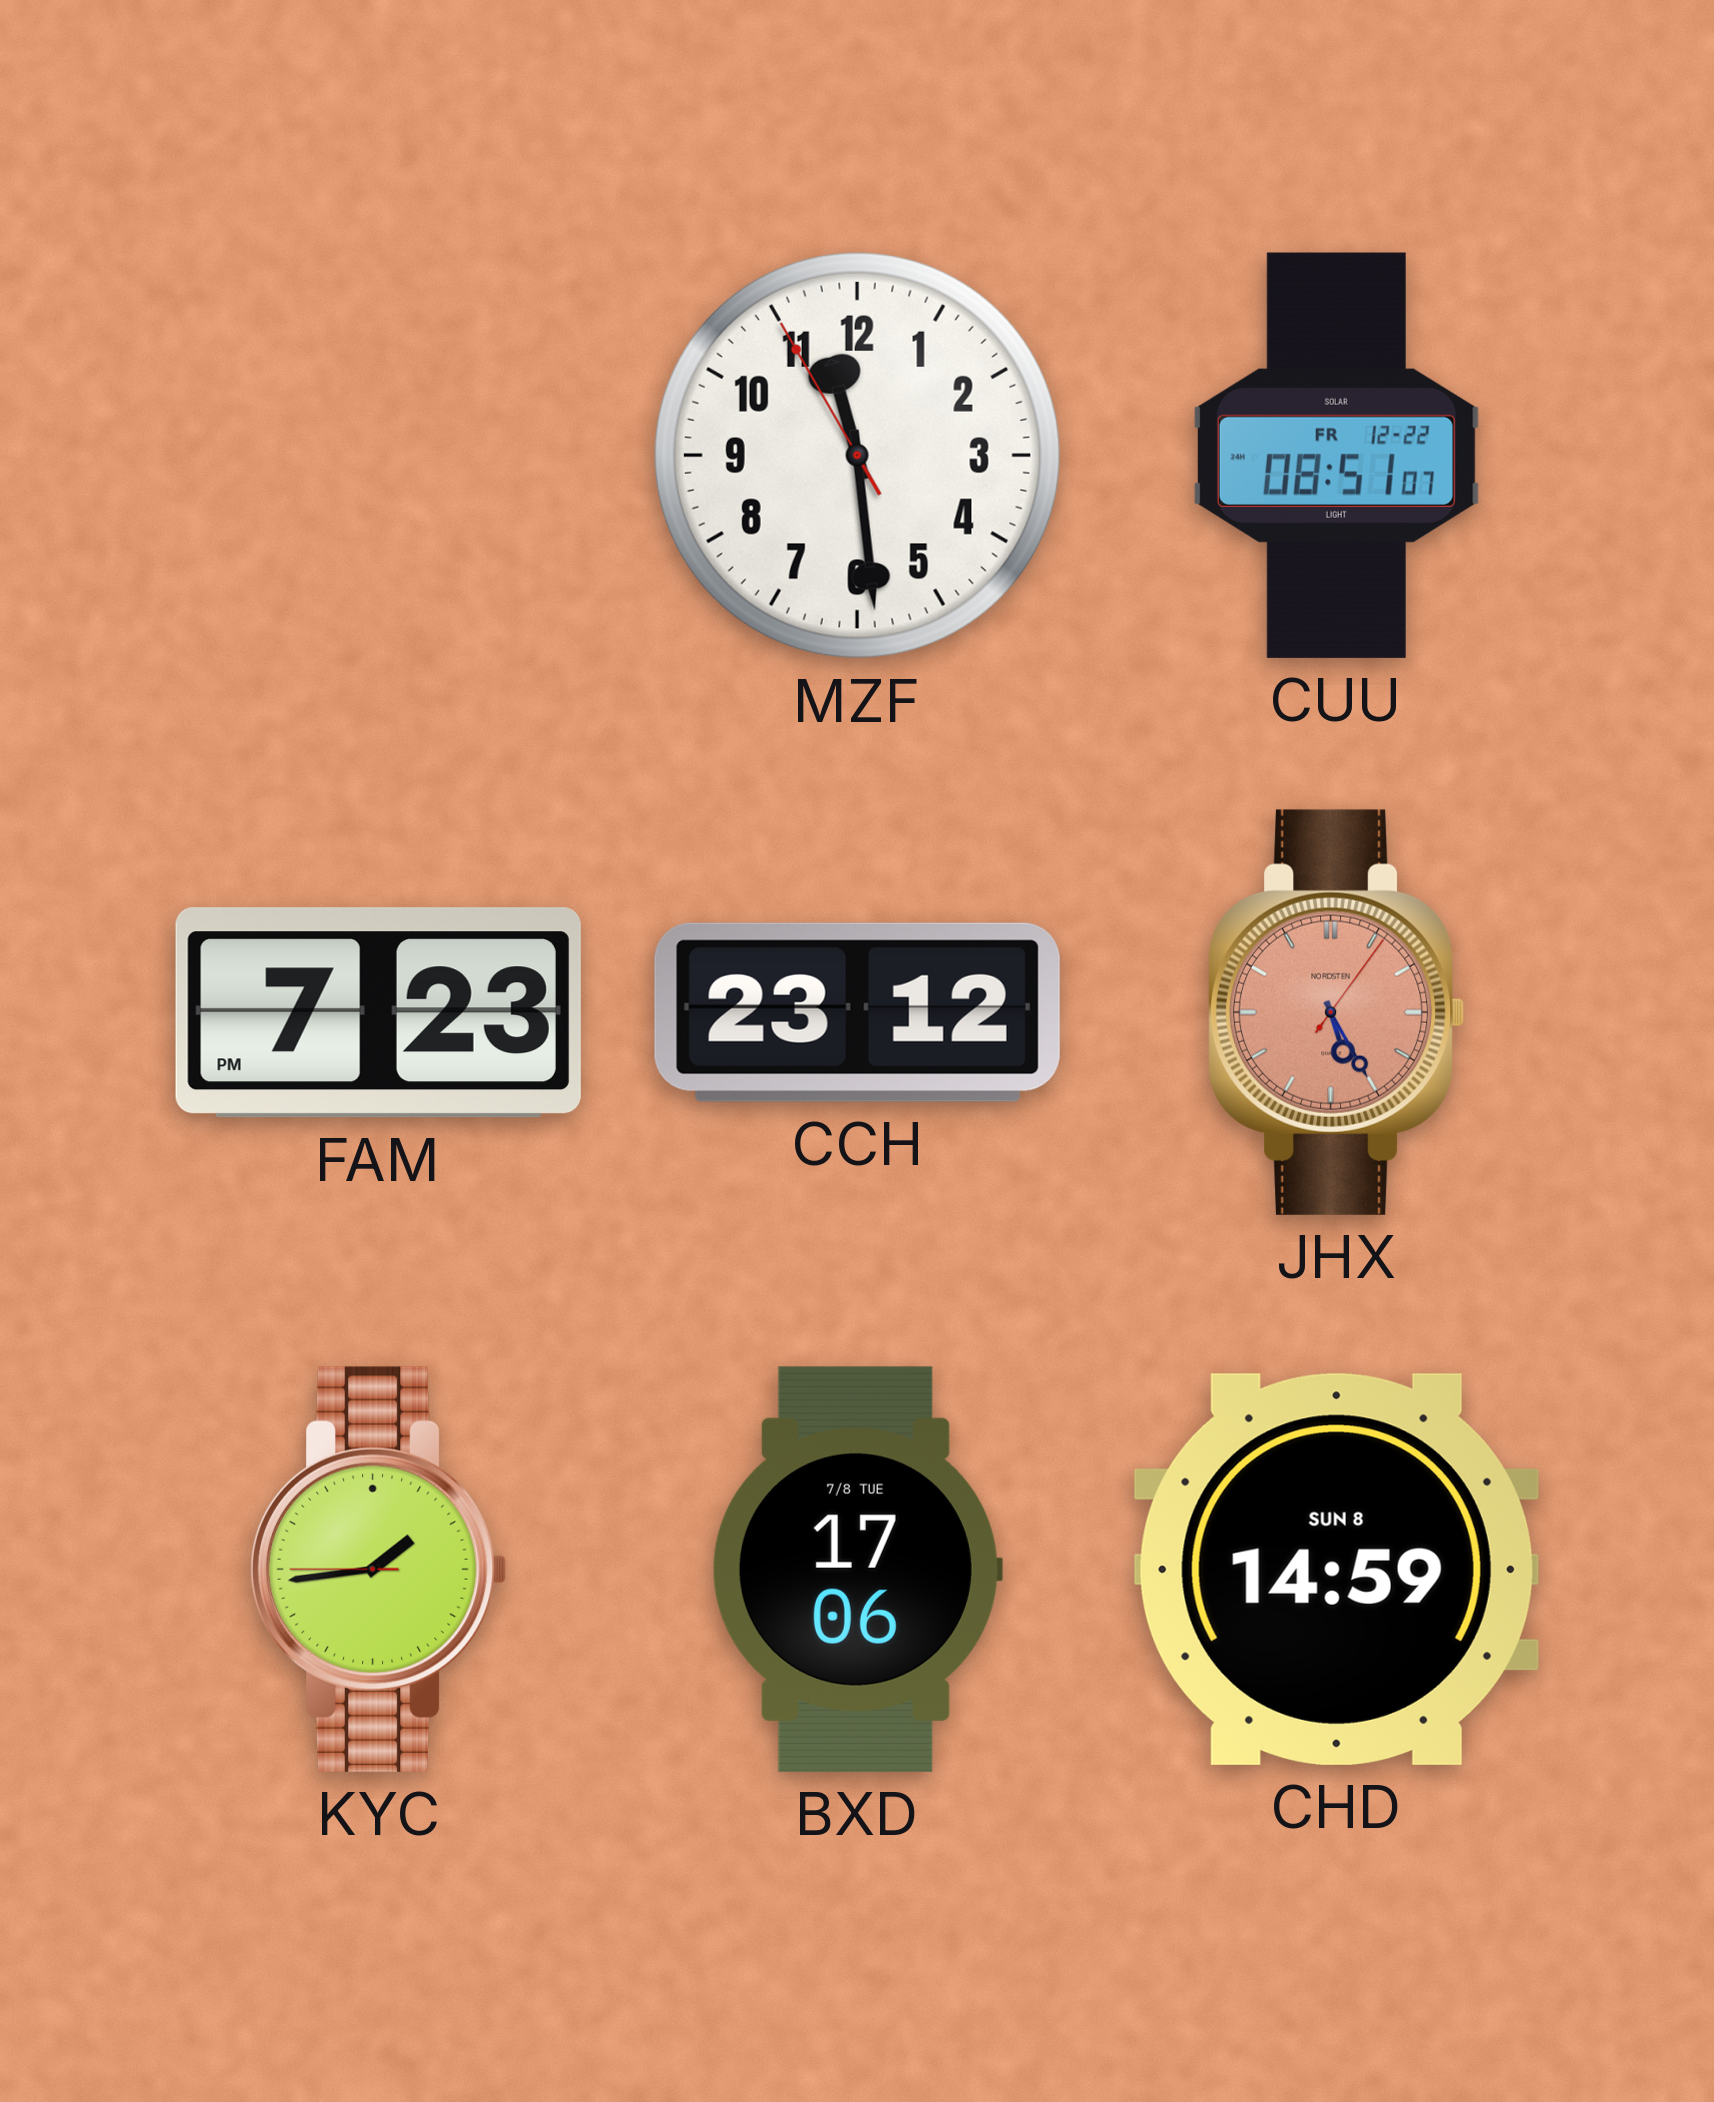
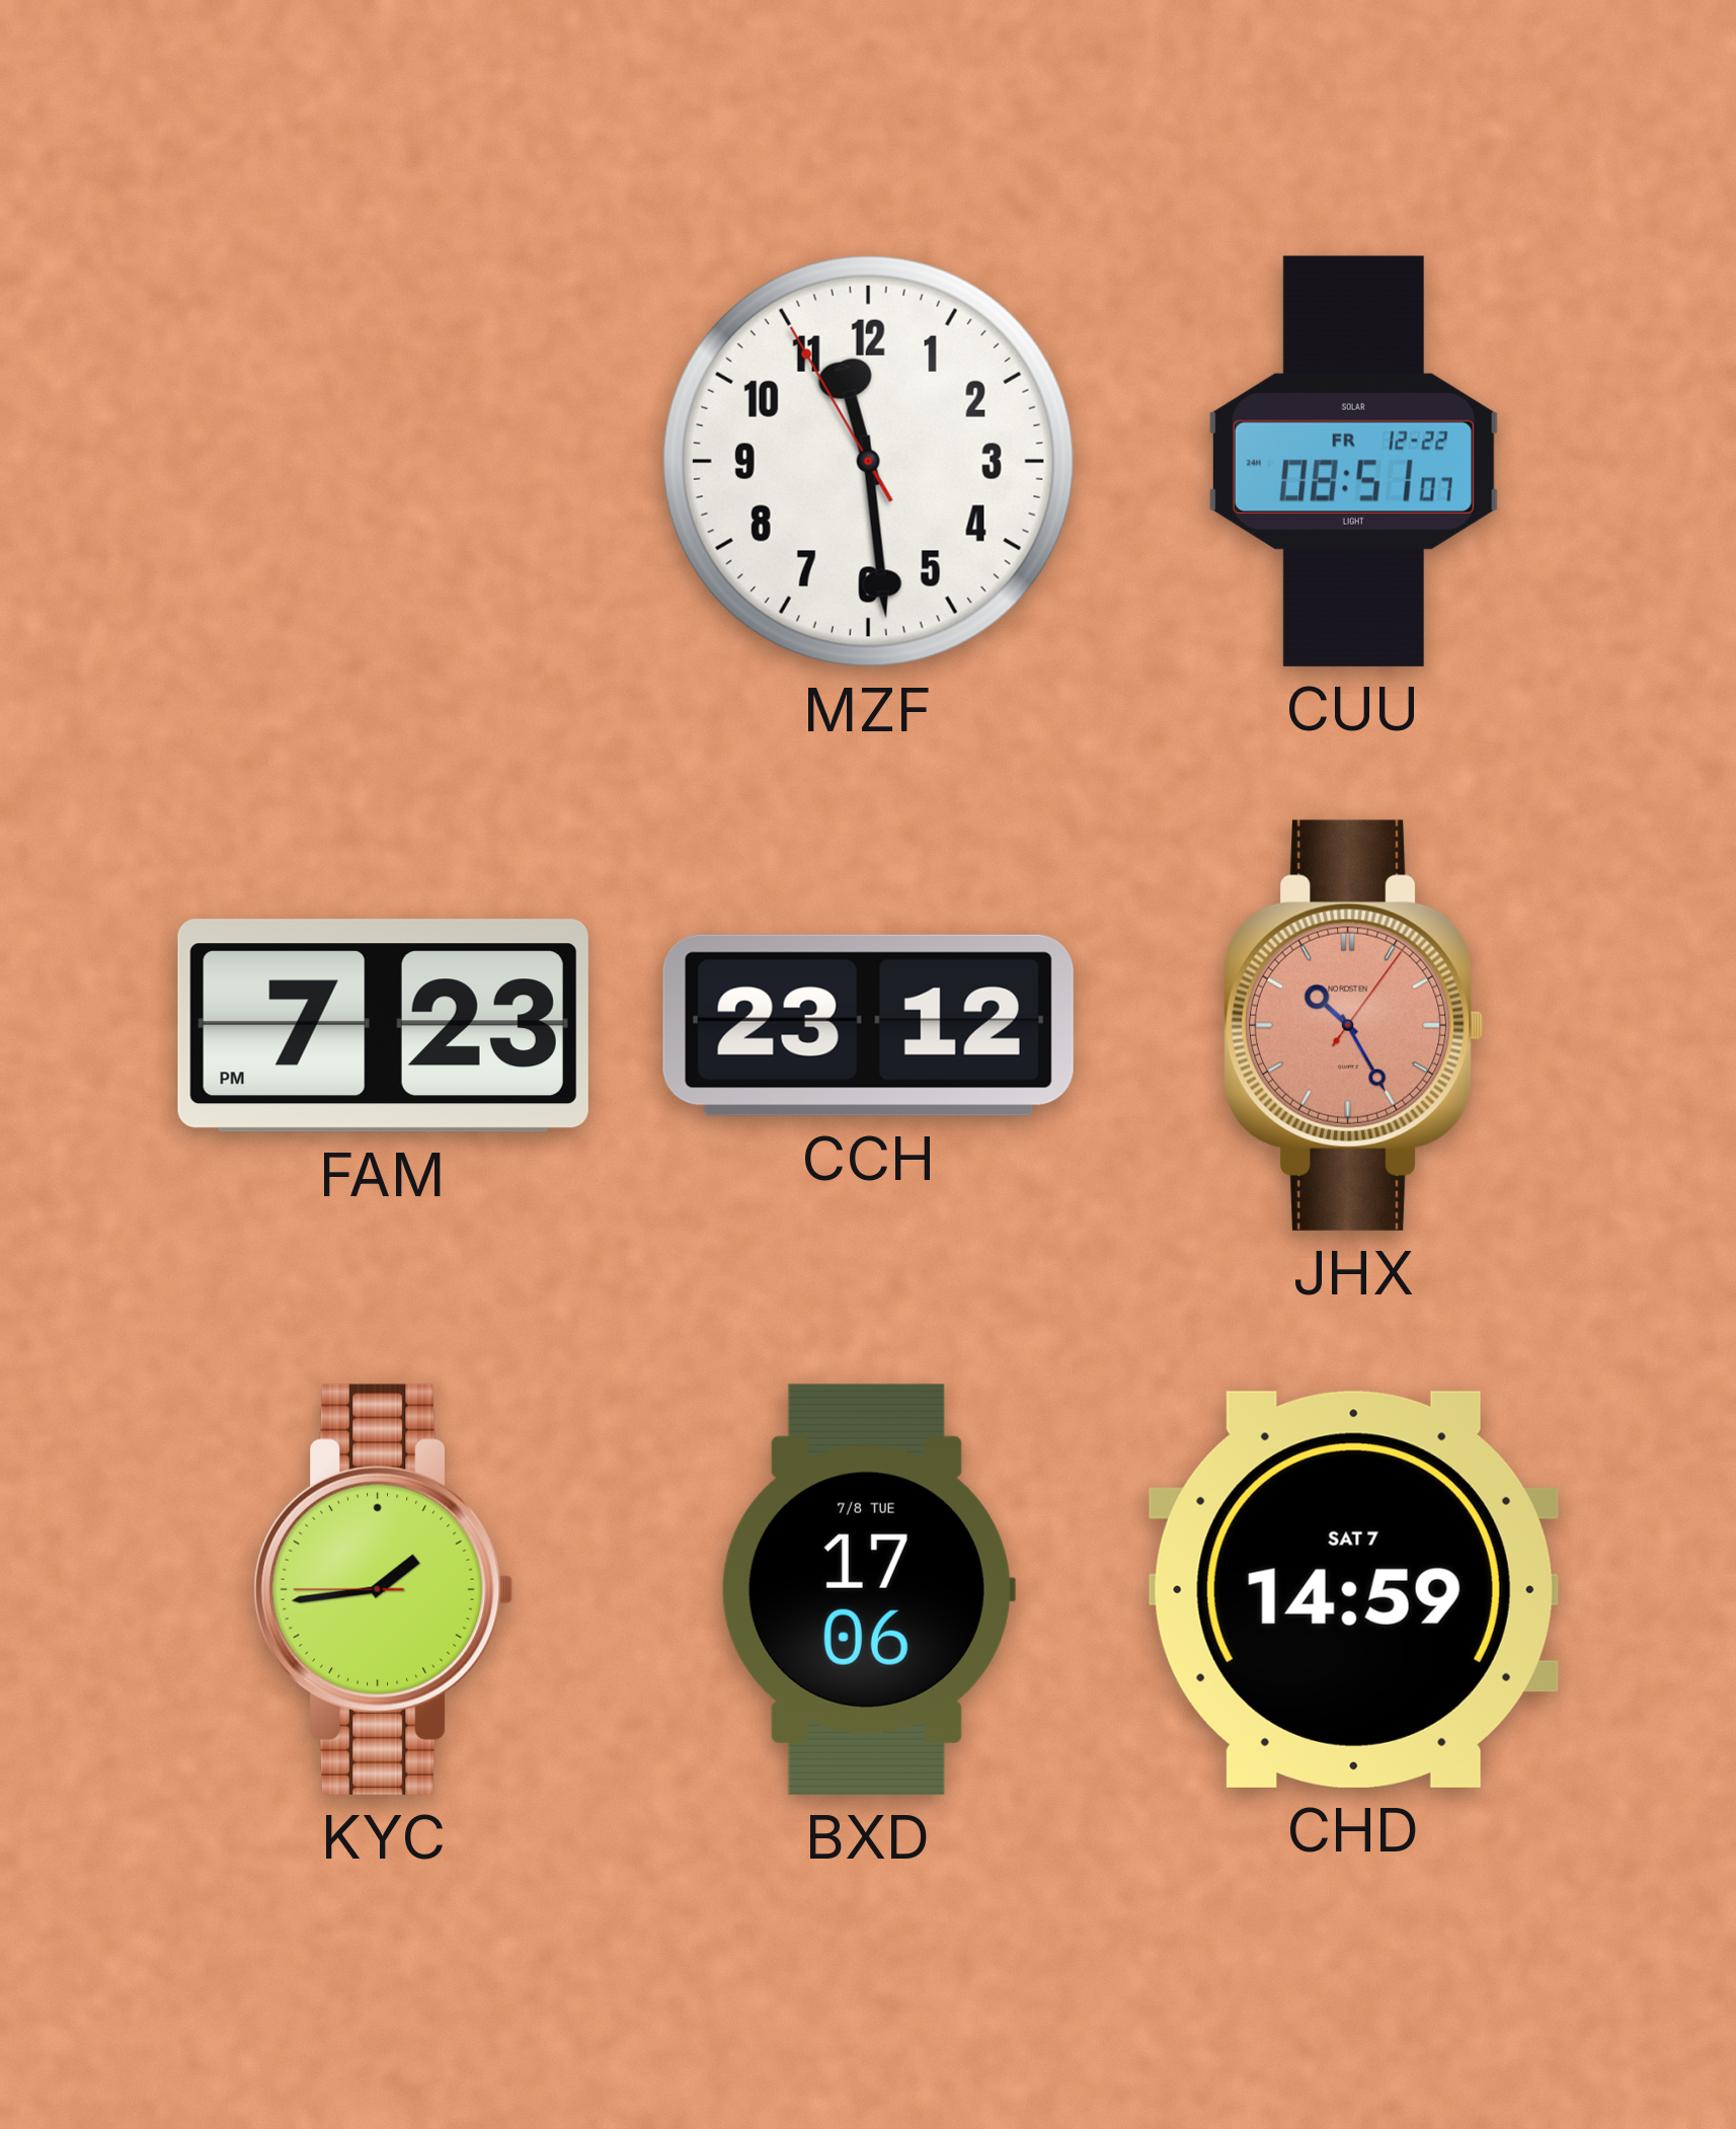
JHX: 5:25 -> 10:25 (1353, 1025)
CHD date: SUN 8 -> SAT 7 (1353, 1589)
